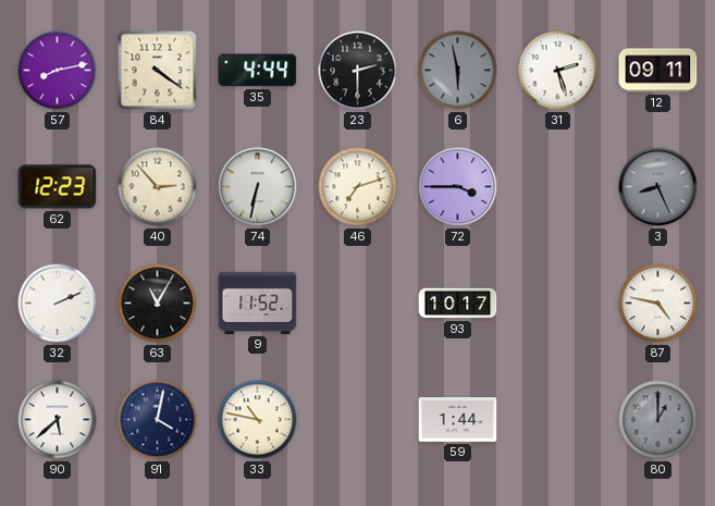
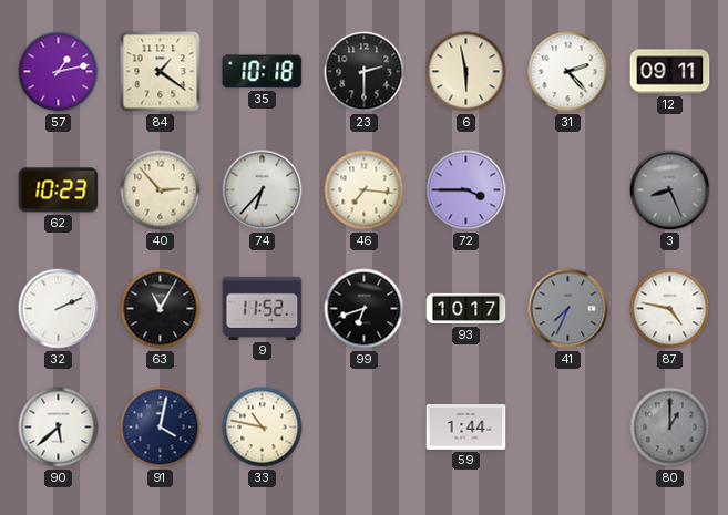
57: 8:13 -> 1:13 (59, 72)
84: 4:21 -> 1:21 (161, 72)
35: 4:44 -> 10:18 (263, 72)
6 dial: grey -> cream (466, 72)
31: 2:27 -> 2:23 (568, 72)
62: 12:23 -> 10:23 (59, 190)
74: 6:32 -> 6:37 (263, 190)
46: 7:12 -> 7:16 (365, 190)
99: none -> 6:42 (365, 309)
41: none -> 7:34 (568, 309)
